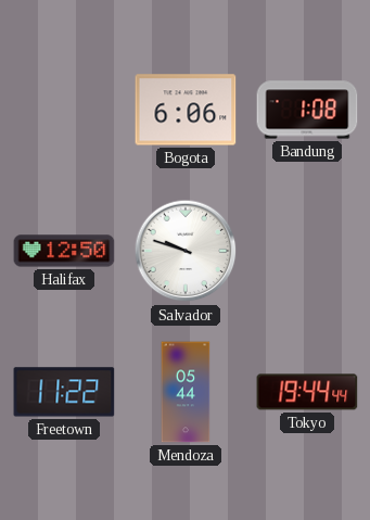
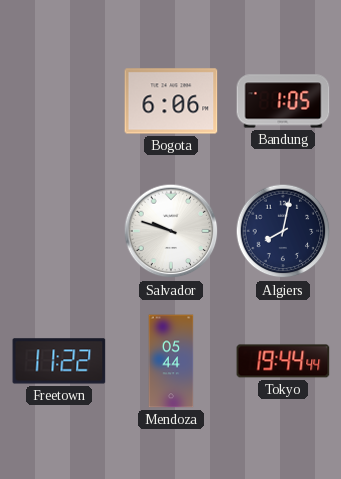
Bandung: 1:08 -> 1:05 (283, 101)
Halifax: 12:50 -> none (64, 251)
Algiers: none -> 8:02 (283, 231)
